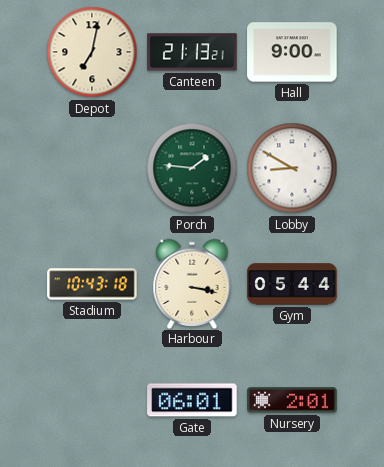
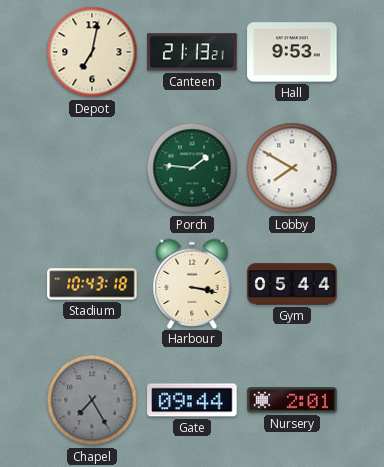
Hall: 9:00 -> 9:53 (292, 52)
Lobby: 8:50 -> 7:50 (292, 168)
Chapel: none -> 7:25 (92, 400)
Gate: 06:01 -> 09:44 (192, 400)
